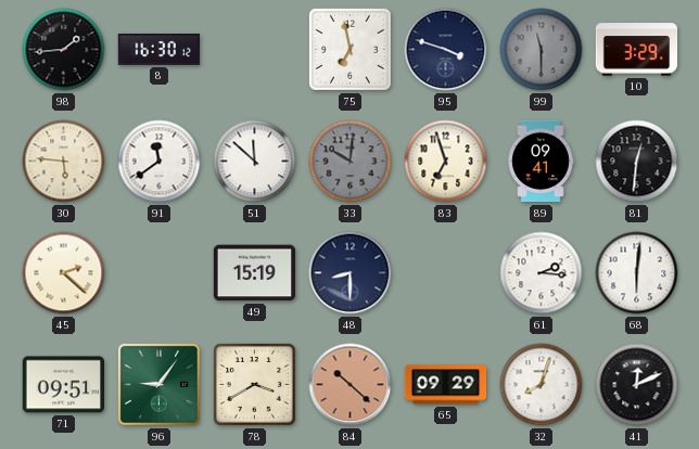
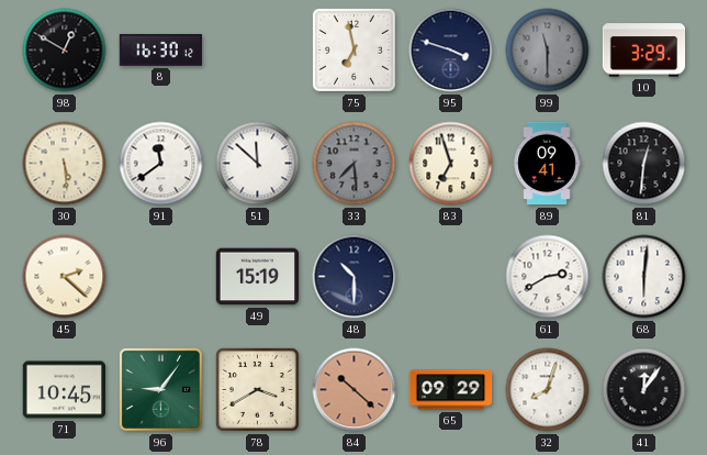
98: 1:44 -> 12:50 (65, 51)
30: 5:46 -> 5:29 (65, 164)
33: 10:01 -> 7:29 (355, 164)
48: 8:30 -> 10:30 (355, 277)
61: 2:16 -> 2:40 (548, 277)
71: 09:51 -> 10:45 (65, 390)
41: 12:11 -> 12:06 (644, 390)
